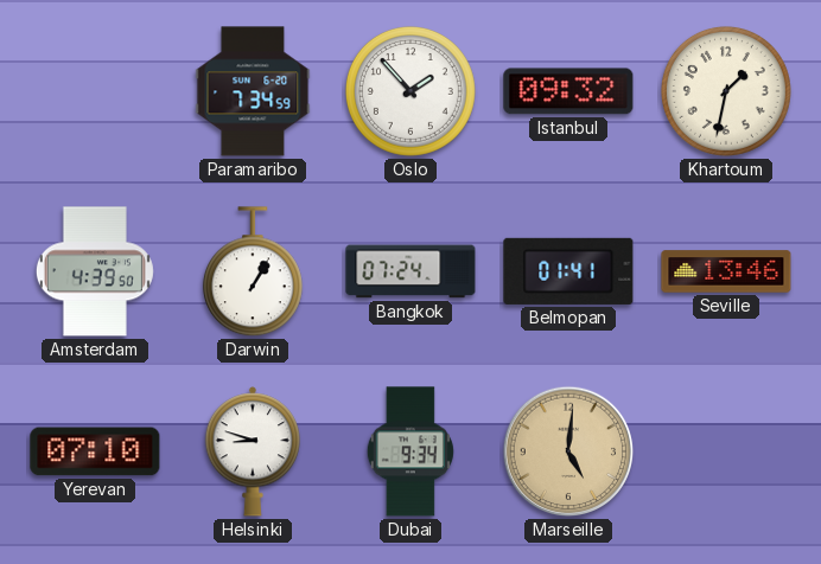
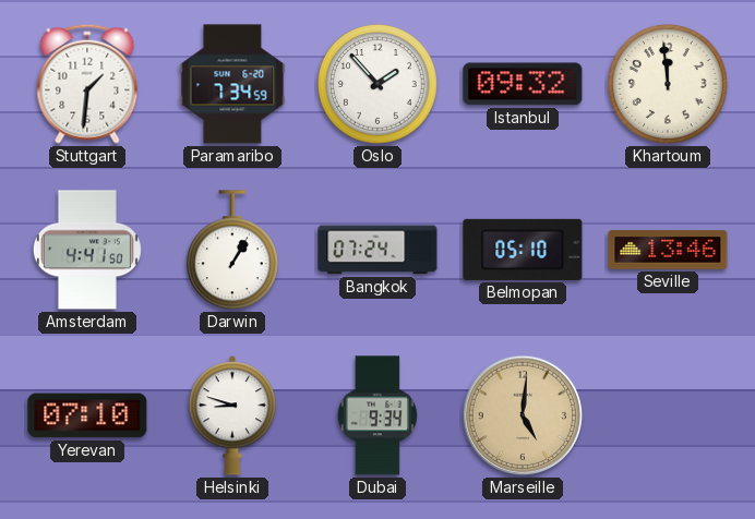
Stuttgart: none -> 1:31 (87, 84)
Khartoum: 1:32 -> 11:59 (668, 84)
Amsterdam: 4:39 -> 4:41 (87, 250)
Belmopan: 01:41 -> 05:10 (523, 250)
